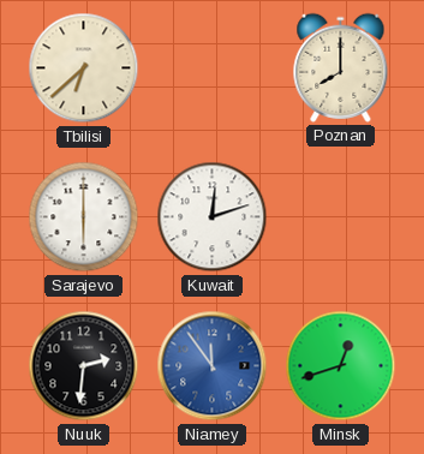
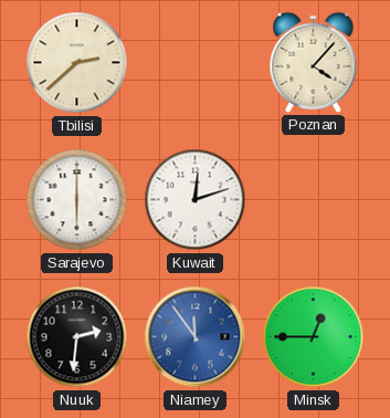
Tbilisi: 6:38 -> 2:38 (77, 63)
Poznan: 8:00 -> 4:07 (314, 62)
Minsk: 12:42 -> 12:45 (314, 337)
